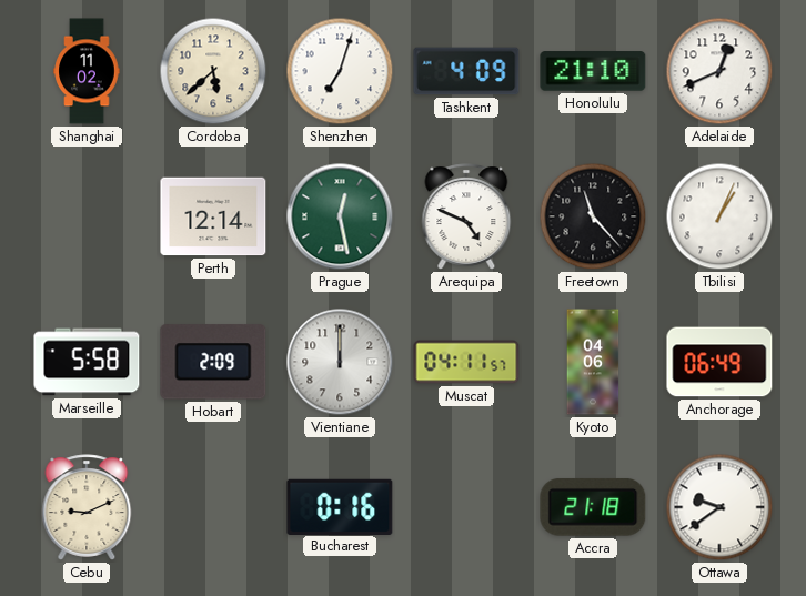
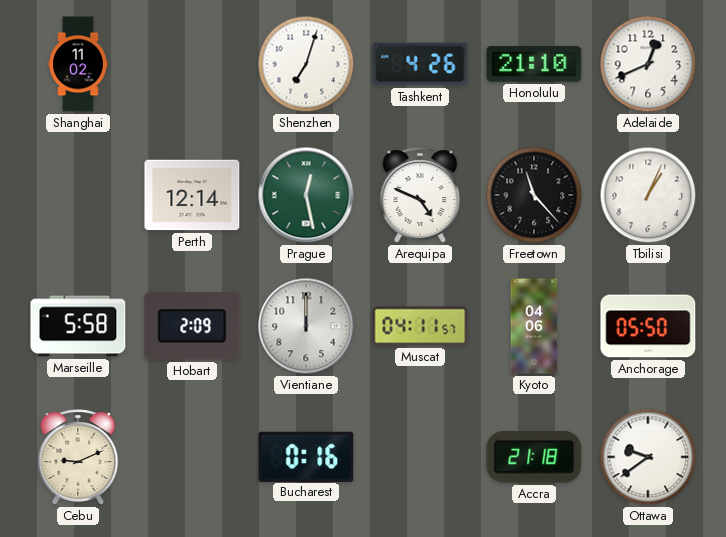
Cordoba: 5:38 -> none (213, 71)
Tashkent: 4:09 -> 4:26 (420, 64)
Anchorage: 06:49 -> 05:50 (648, 326)
